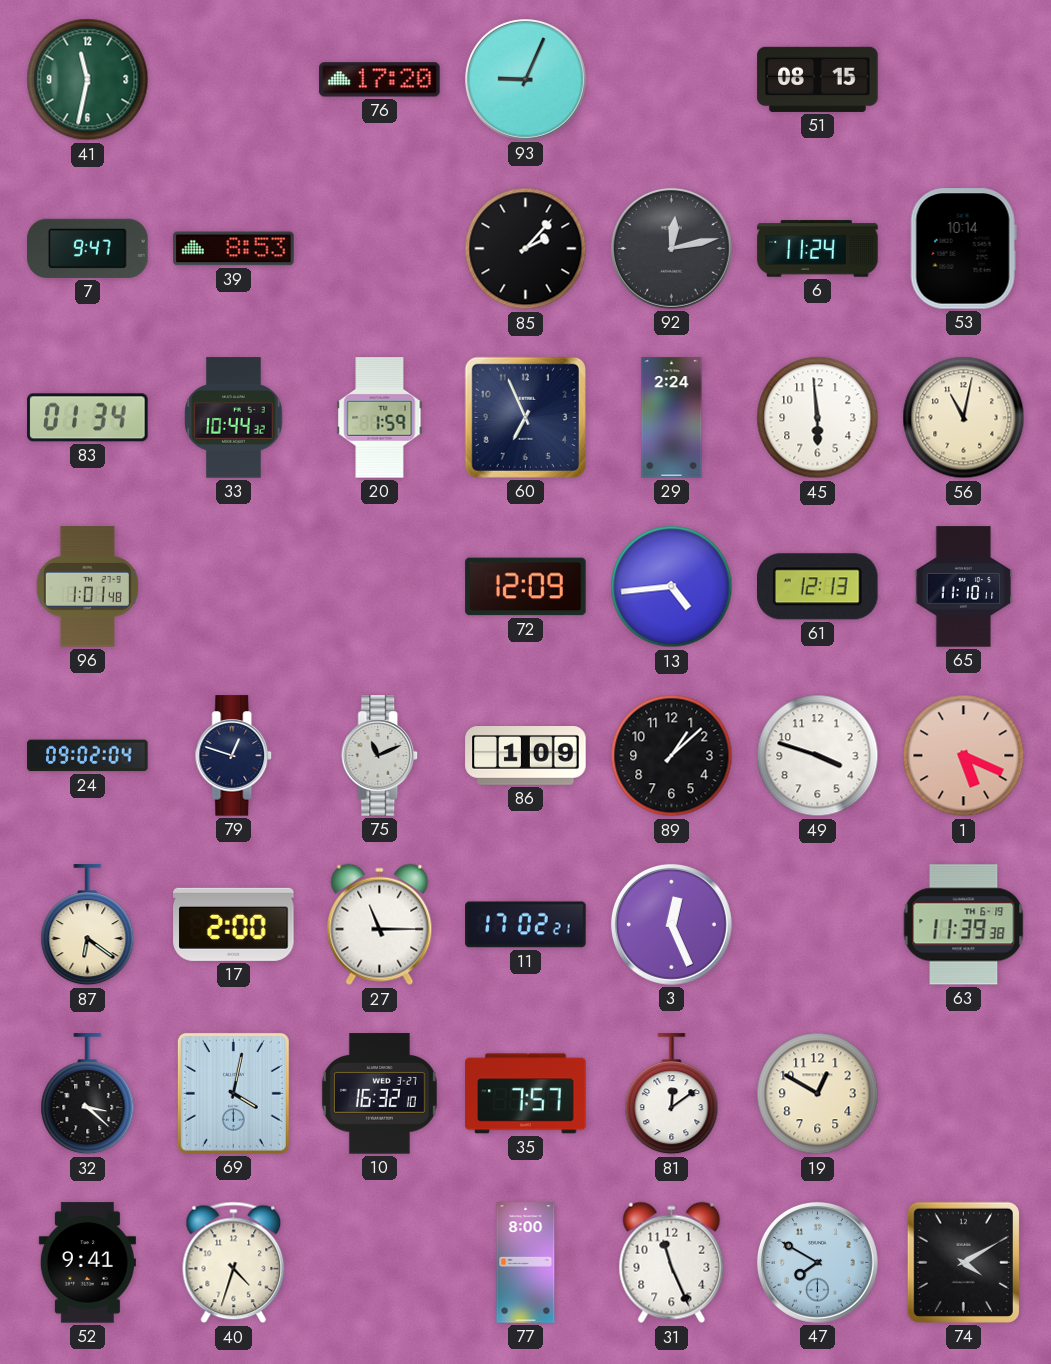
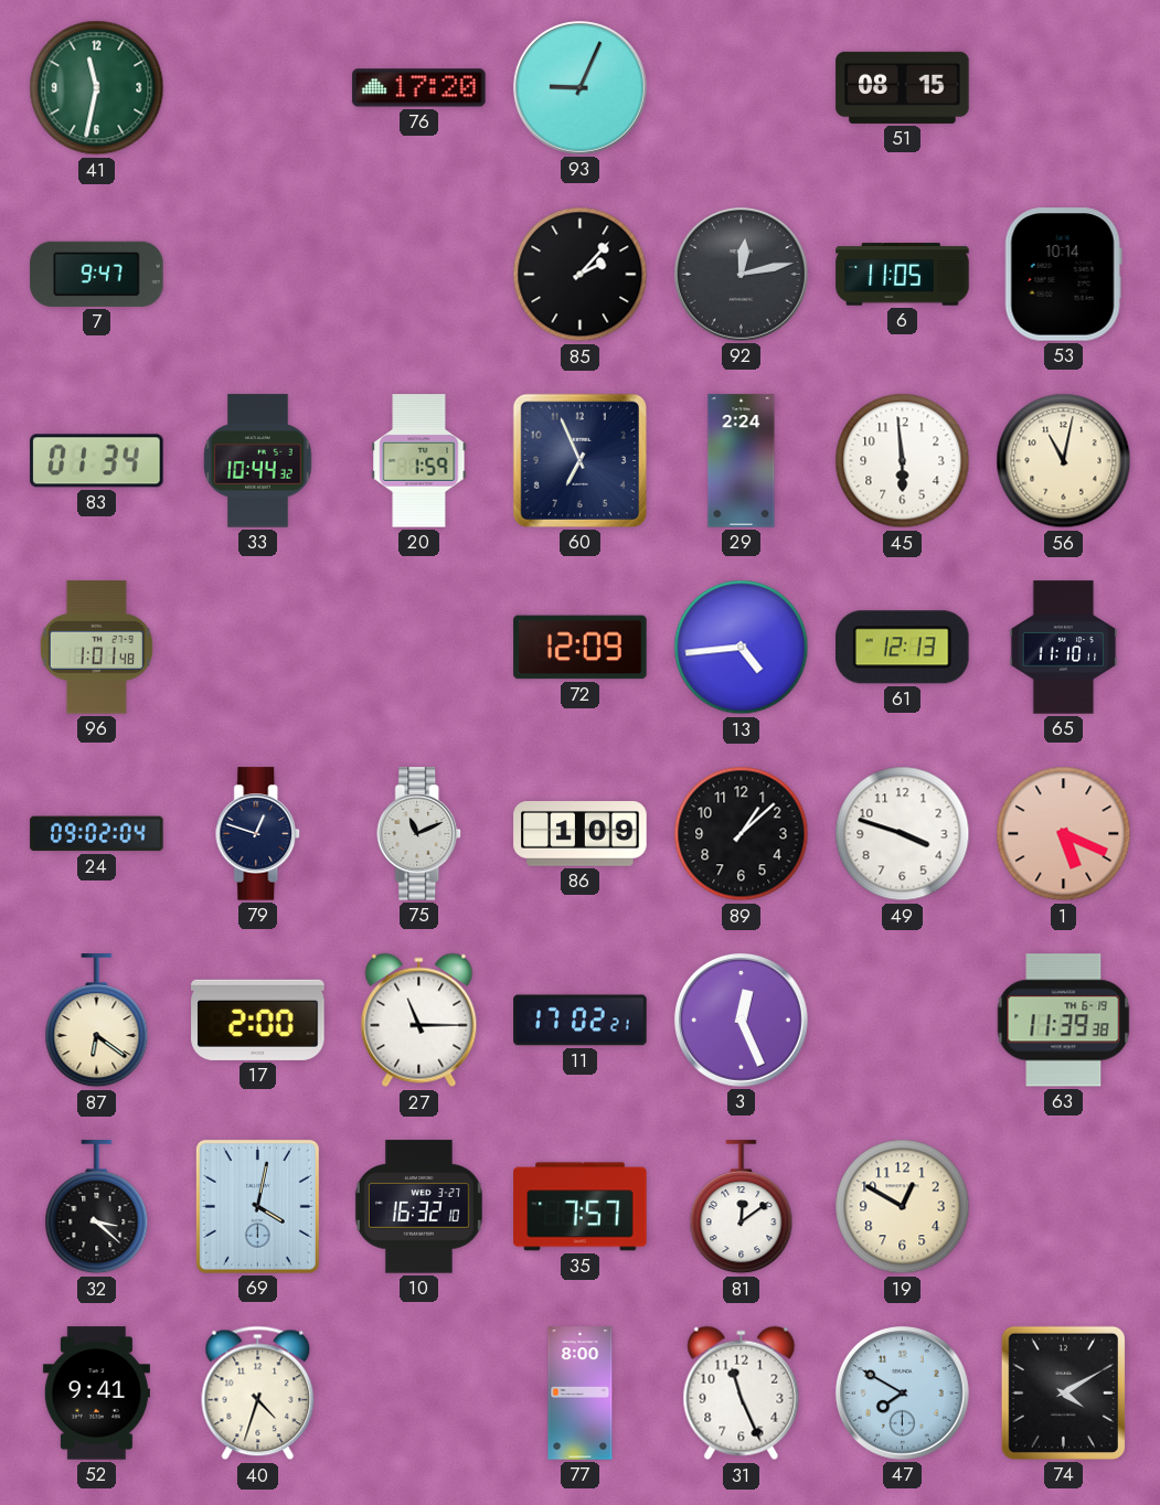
39: 8:53 -> none (234, 249)
6: 11:24 -> 11:05 (903, 275)
